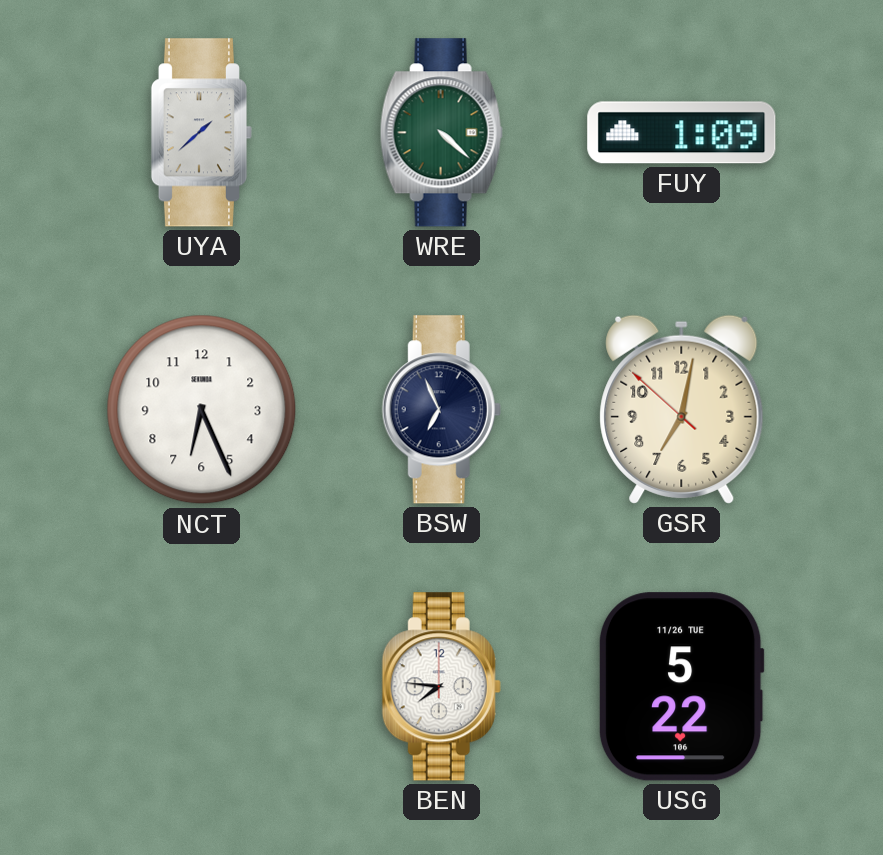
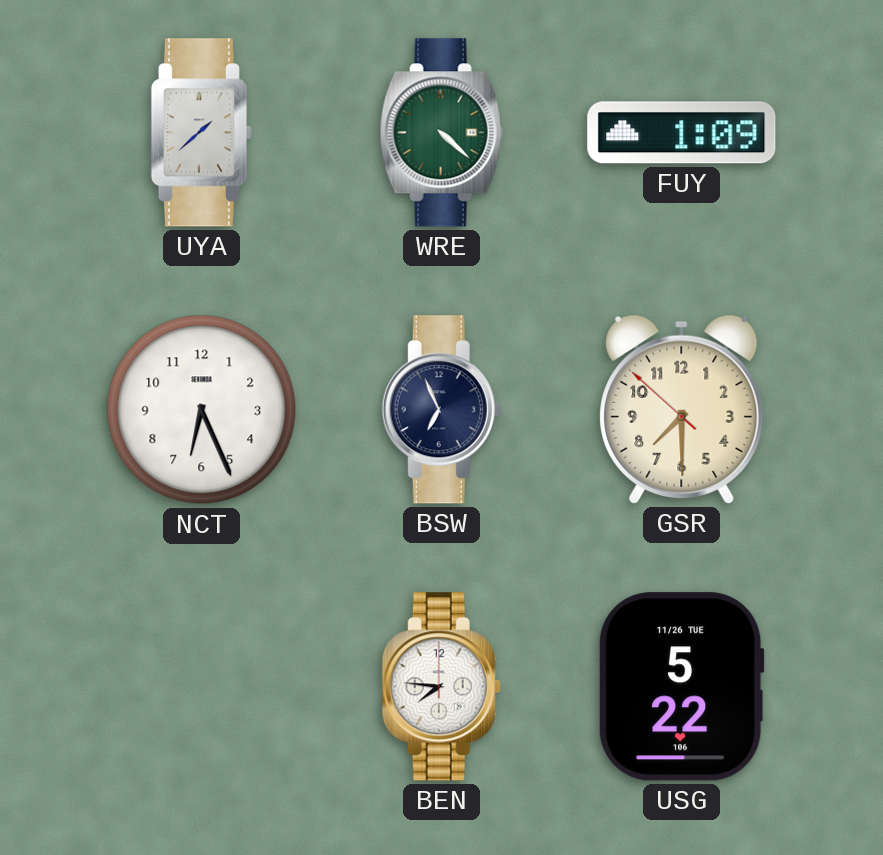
GSR: 7:01 -> 7:29 (682, 409)
